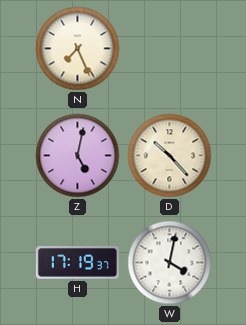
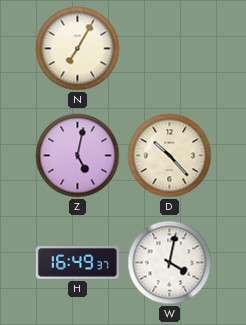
N: 7:26 -> 7:05 (78, 49)
H: 17:19 -> 16:49 (77, 263)
